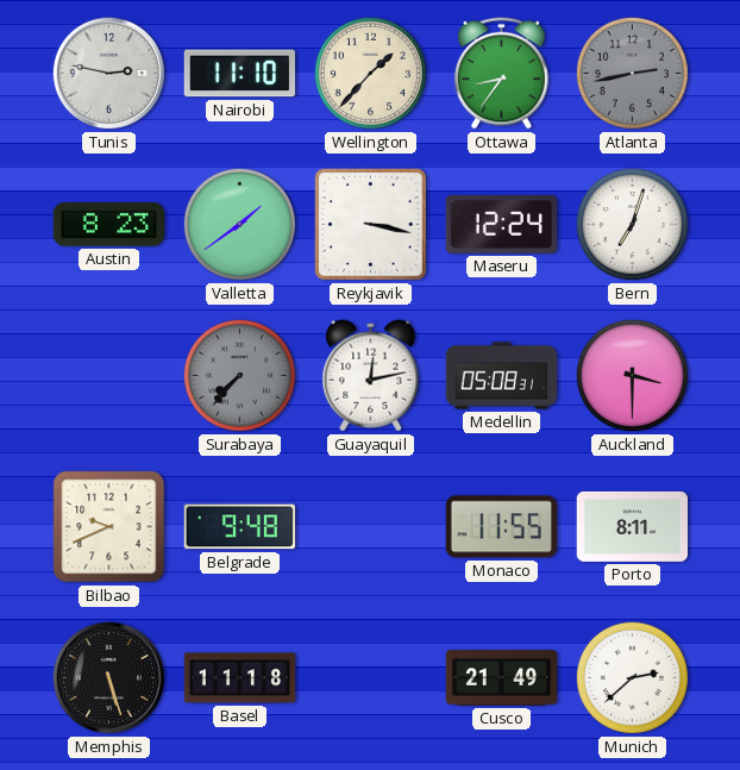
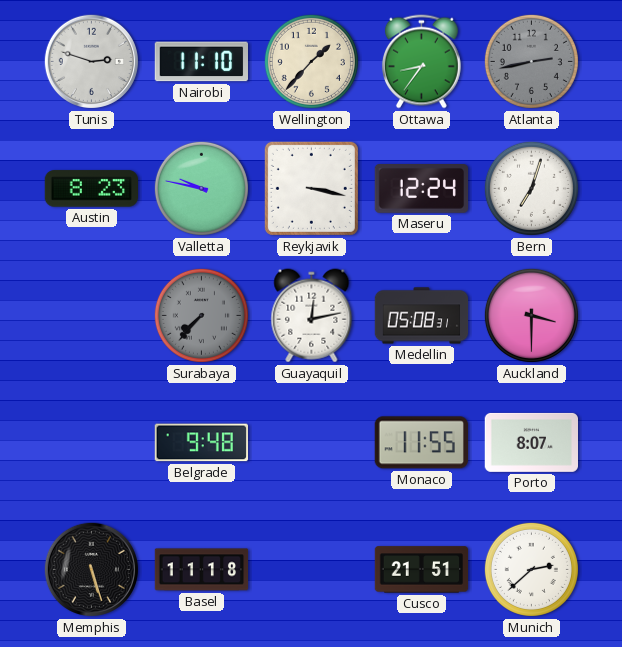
Tunis: 2:47 -> 2:48 (91, 61)
Valletta: 1:39 -> 9:47 (201, 188)
Bilbao: 9:41 -> none (109, 527)
Porto: 8:11 -> 8:07 (532, 442)
Cusco: 21:49 -> 21:51 (422, 570)
